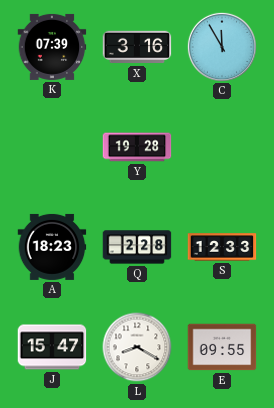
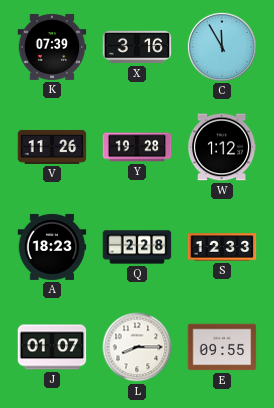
V: none -> 11:26 (52, 147)
W: none -> 1:12 (222, 147)
J: 15:47 -> 01:07 (52, 347)
L: 8:20 -> 8:15 (137, 347)
